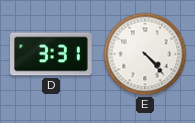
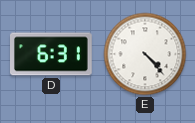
D: 3:31 -> 6:31 (52, 54)
